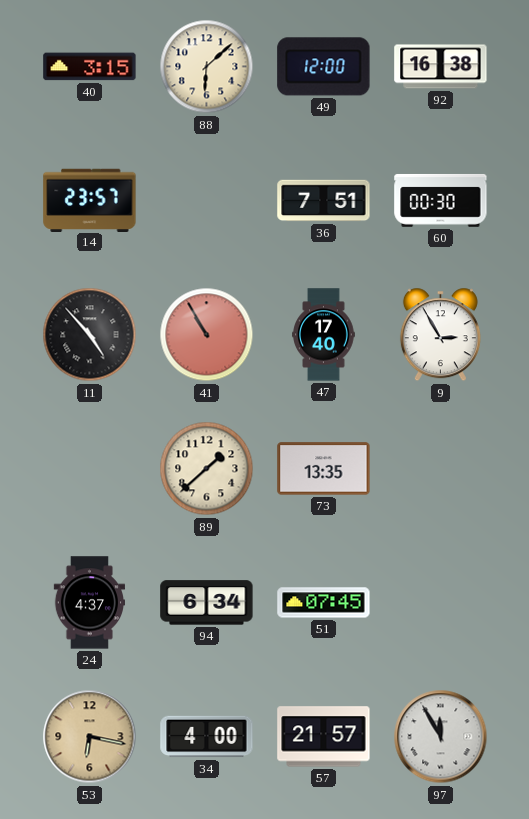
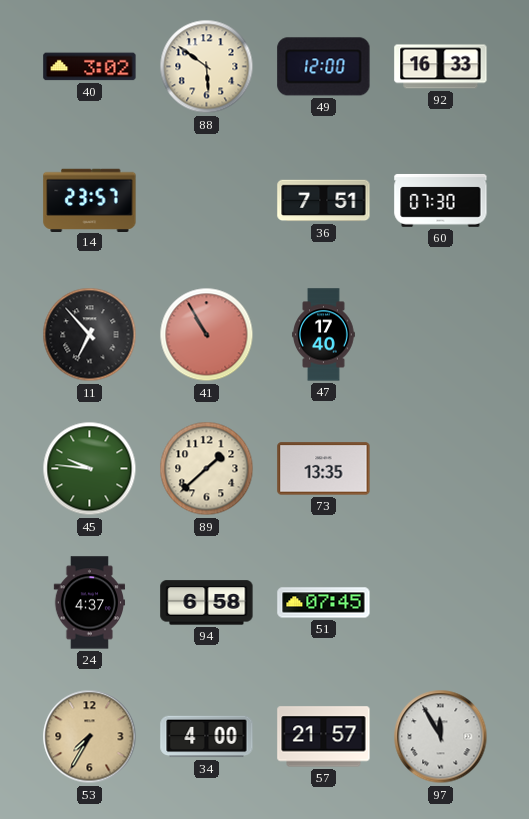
40: 3:15 -> 3:02 (90, 67)
88: 6:08 -> 5:51 (207, 67)
92: 16:38 -> 16:33 (441, 67)
60: 00:30 -> 07:30 (441, 200)
11: 4:53 -> 6:53 (90, 335)
9: 2:55 -> none (440, 335)
45: none -> 9:46 (90, 469)
94: 6:34 -> 6:58 (207, 603)
53: 6:17 -> 7:35 (90, 737)
